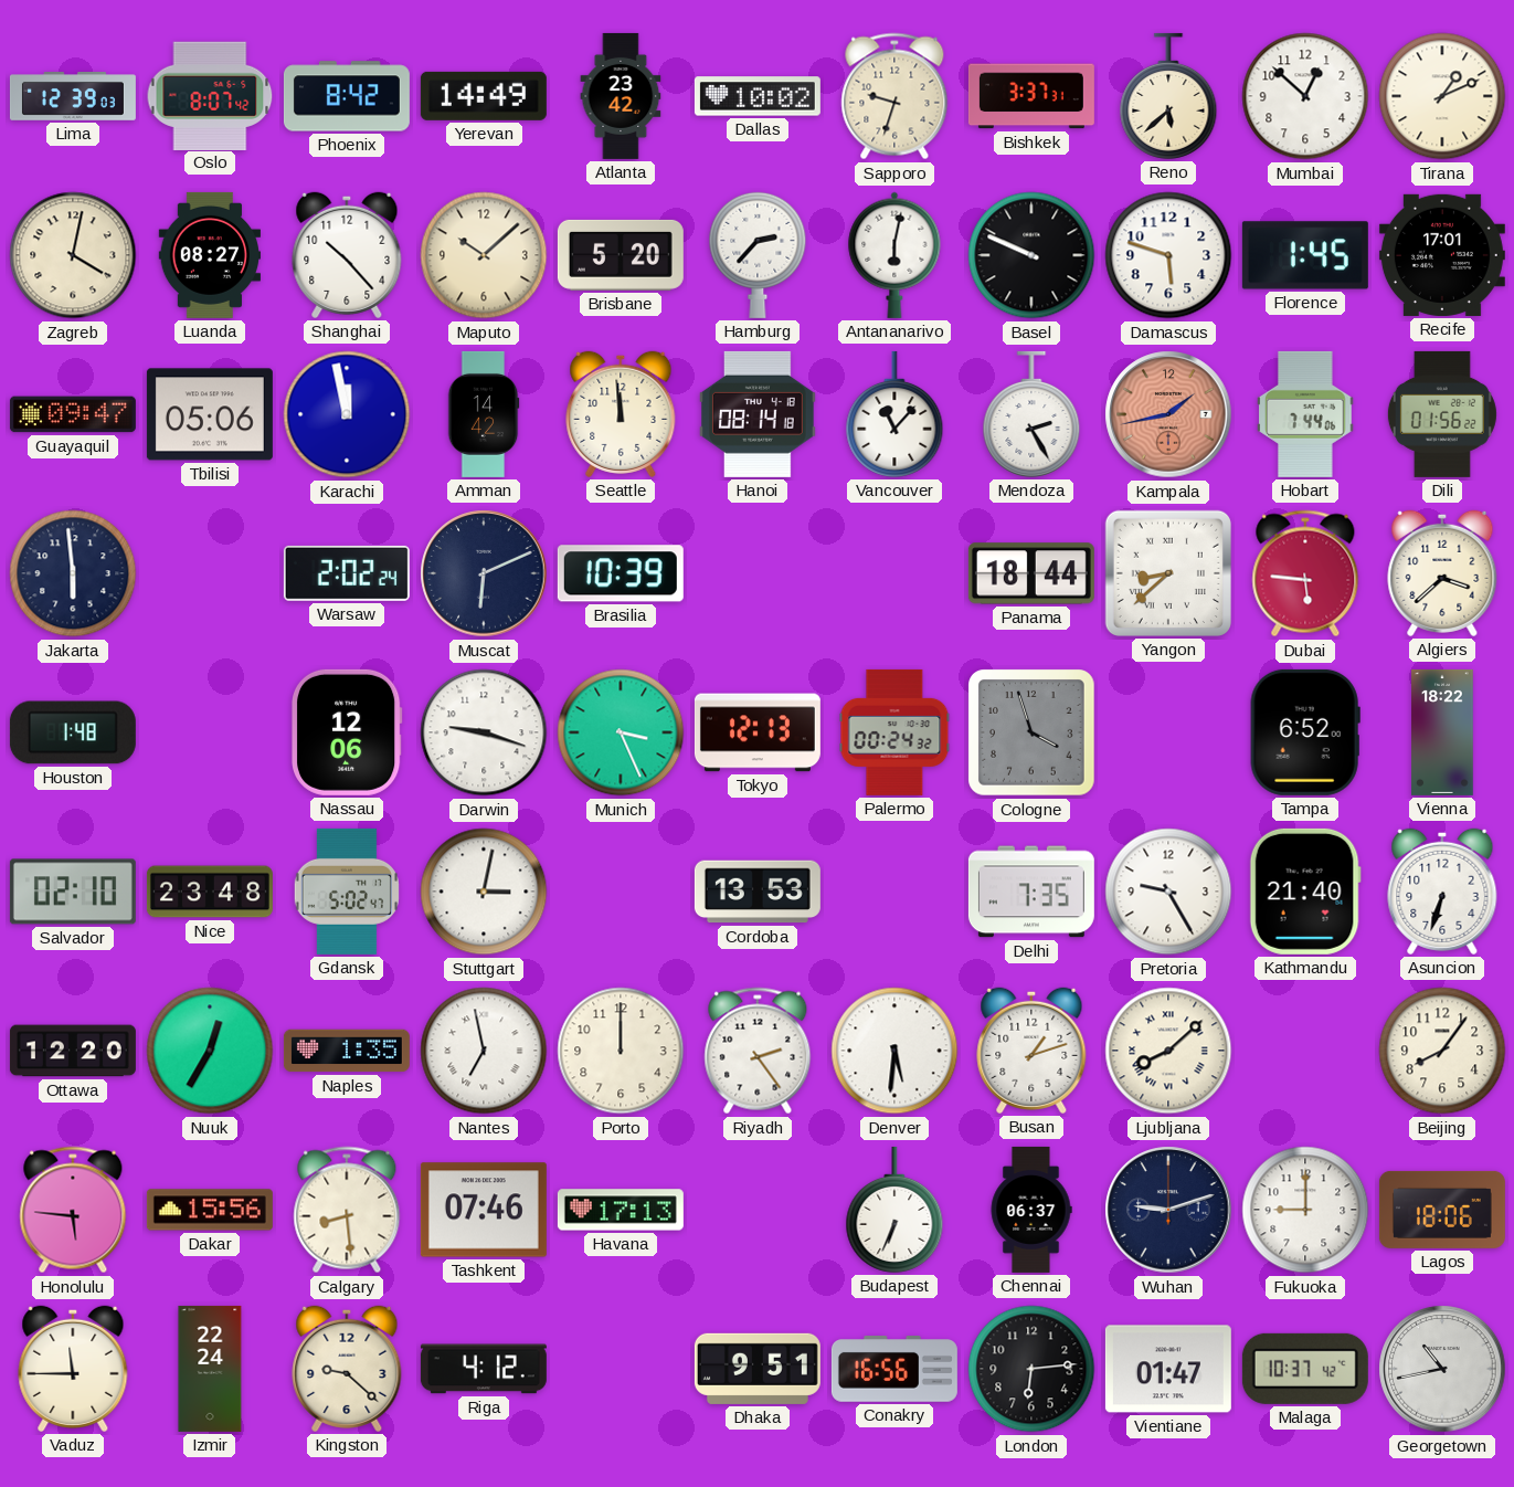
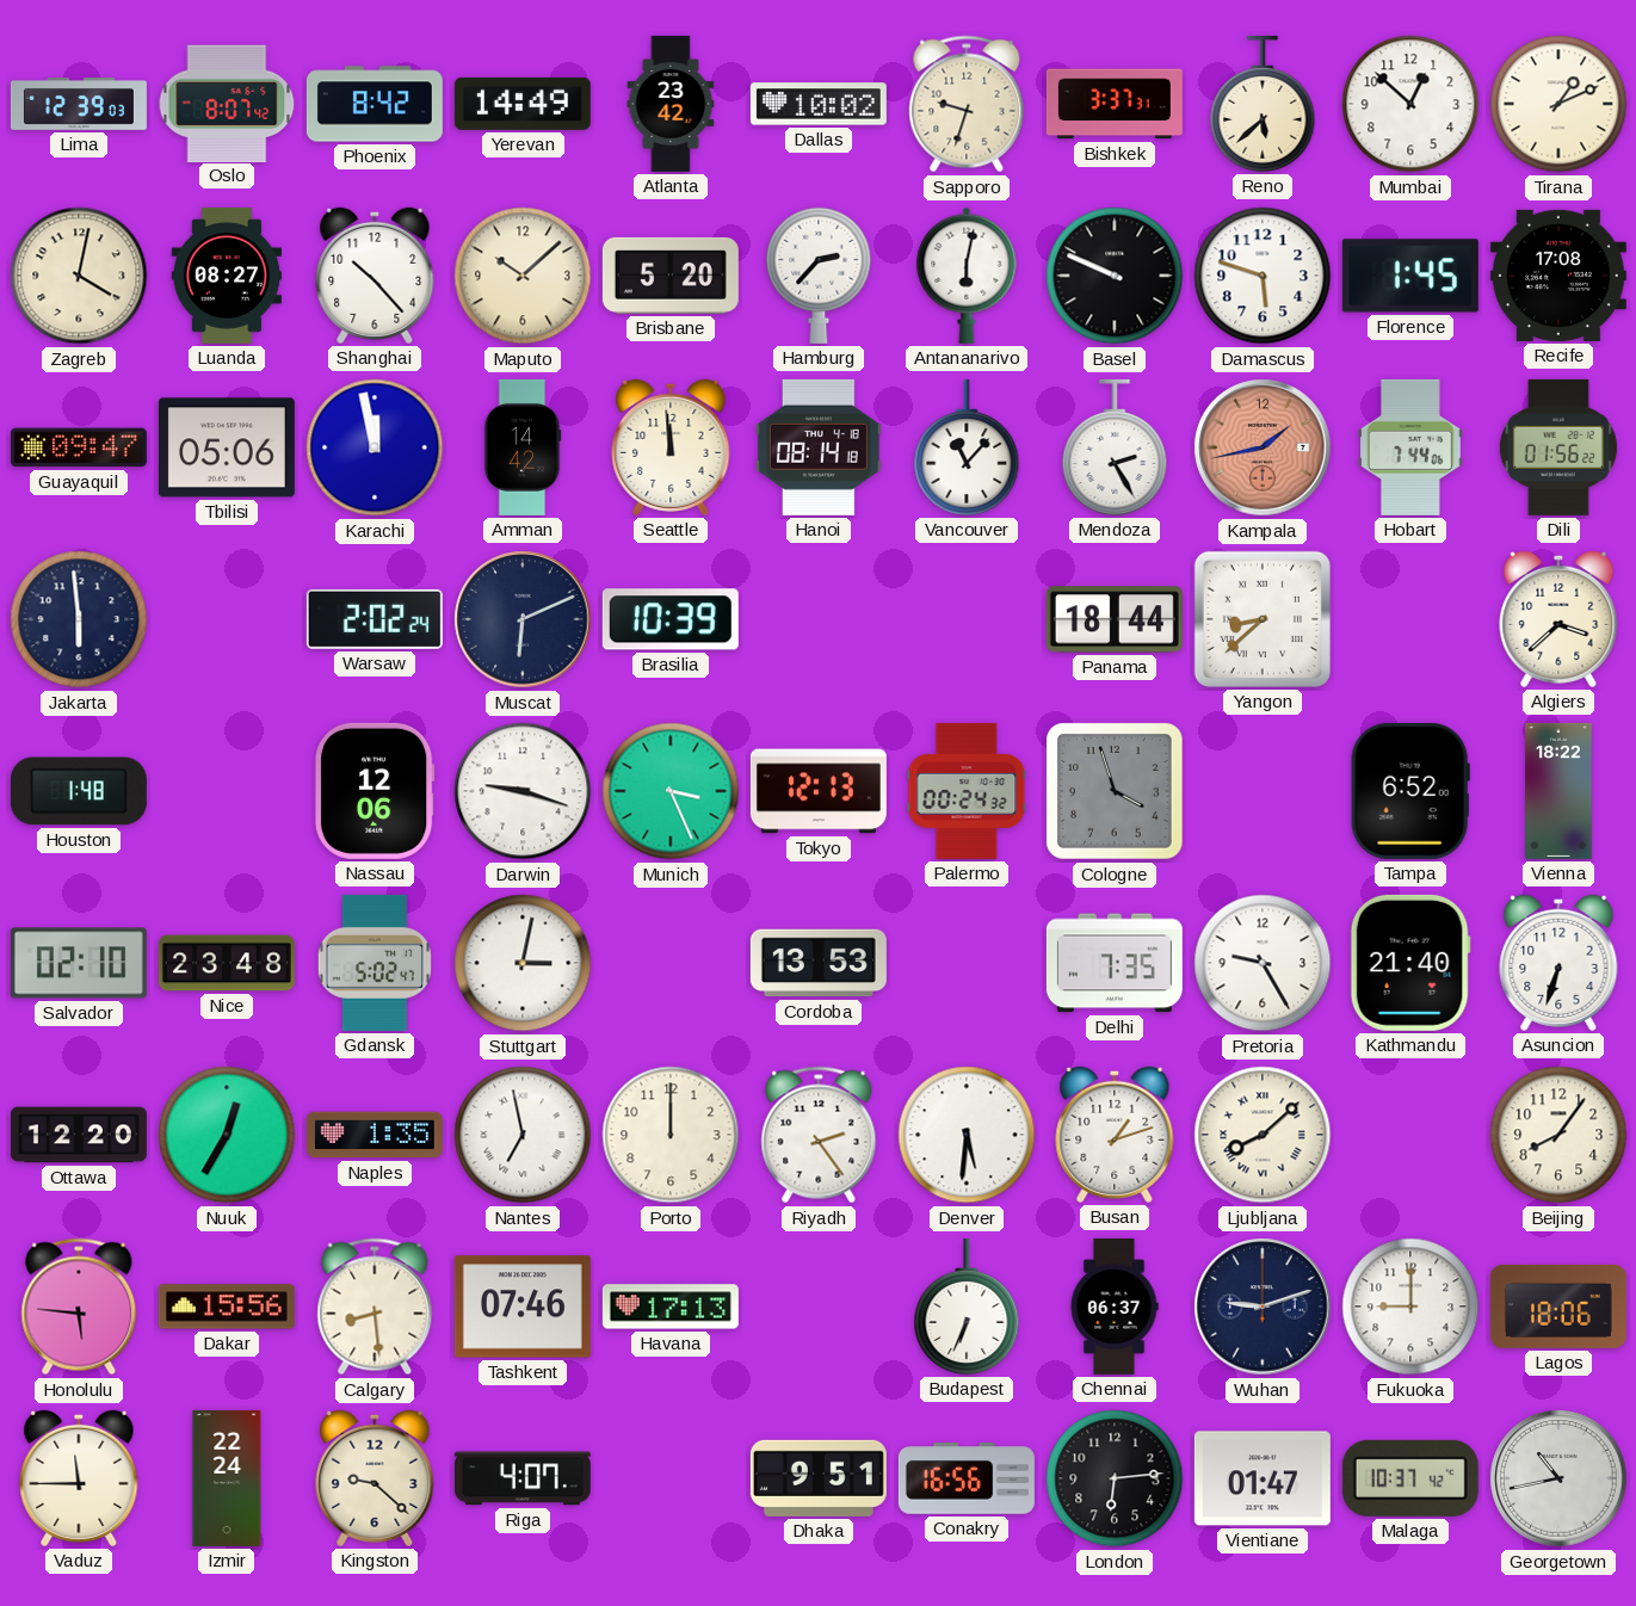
Recife: 17:01 -> 17:08 (1558, 276)
Dubai: 5:46 -> none (1305, 573)
Riga: 4:12 -> 4:07 (523, 1478)
